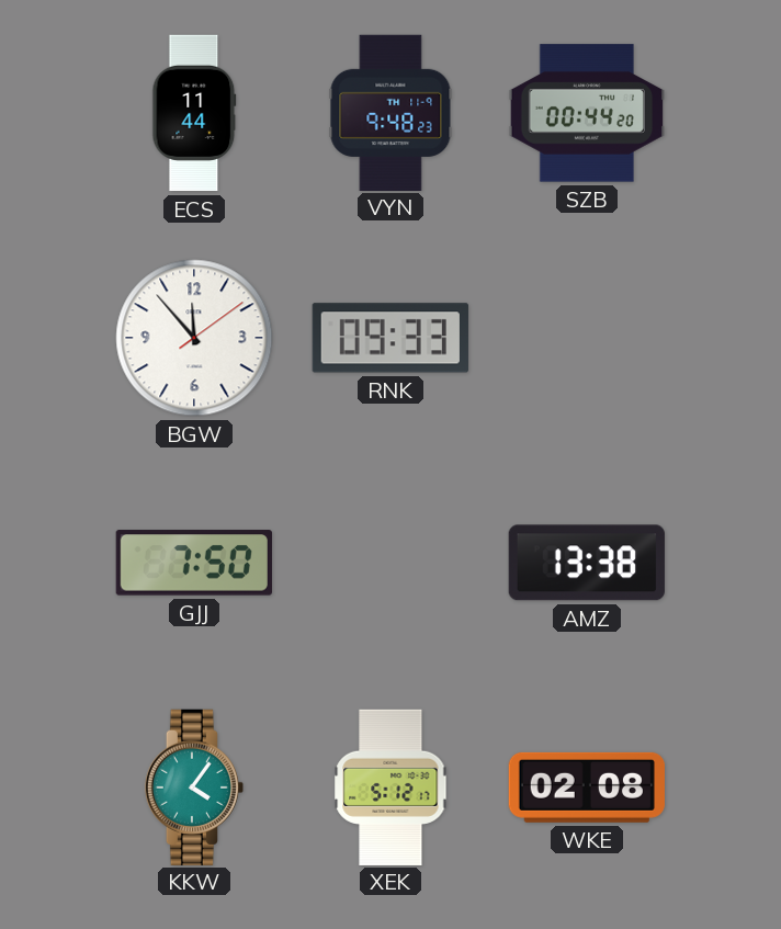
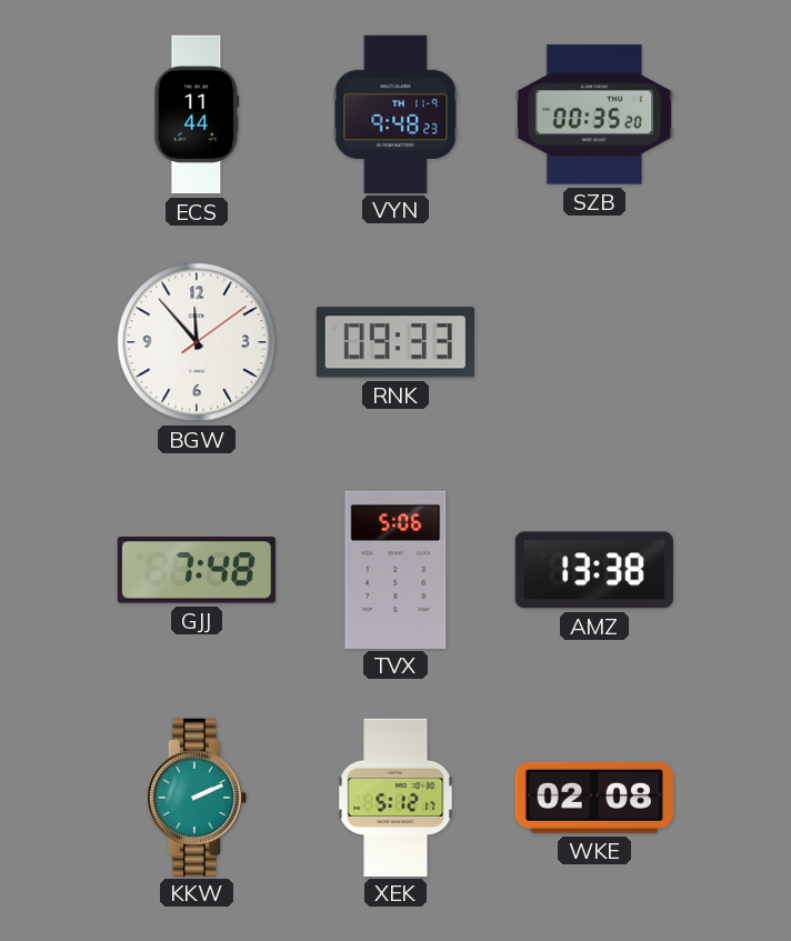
SZB: 00:44 -> 00:35 (593, 114)
GJJ: 7:50 -> 7:48 (197, 570)
TVX: none -> 5:06 (395, 569)
KKW: 4:06 -> 2:11 (196, 797)
